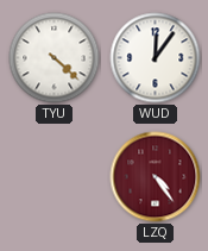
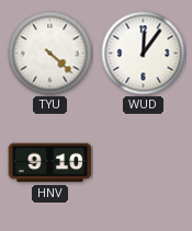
HNV: none -> 9:10 (50, 163)
LZQ: 4:24 -> none (156, 177)
